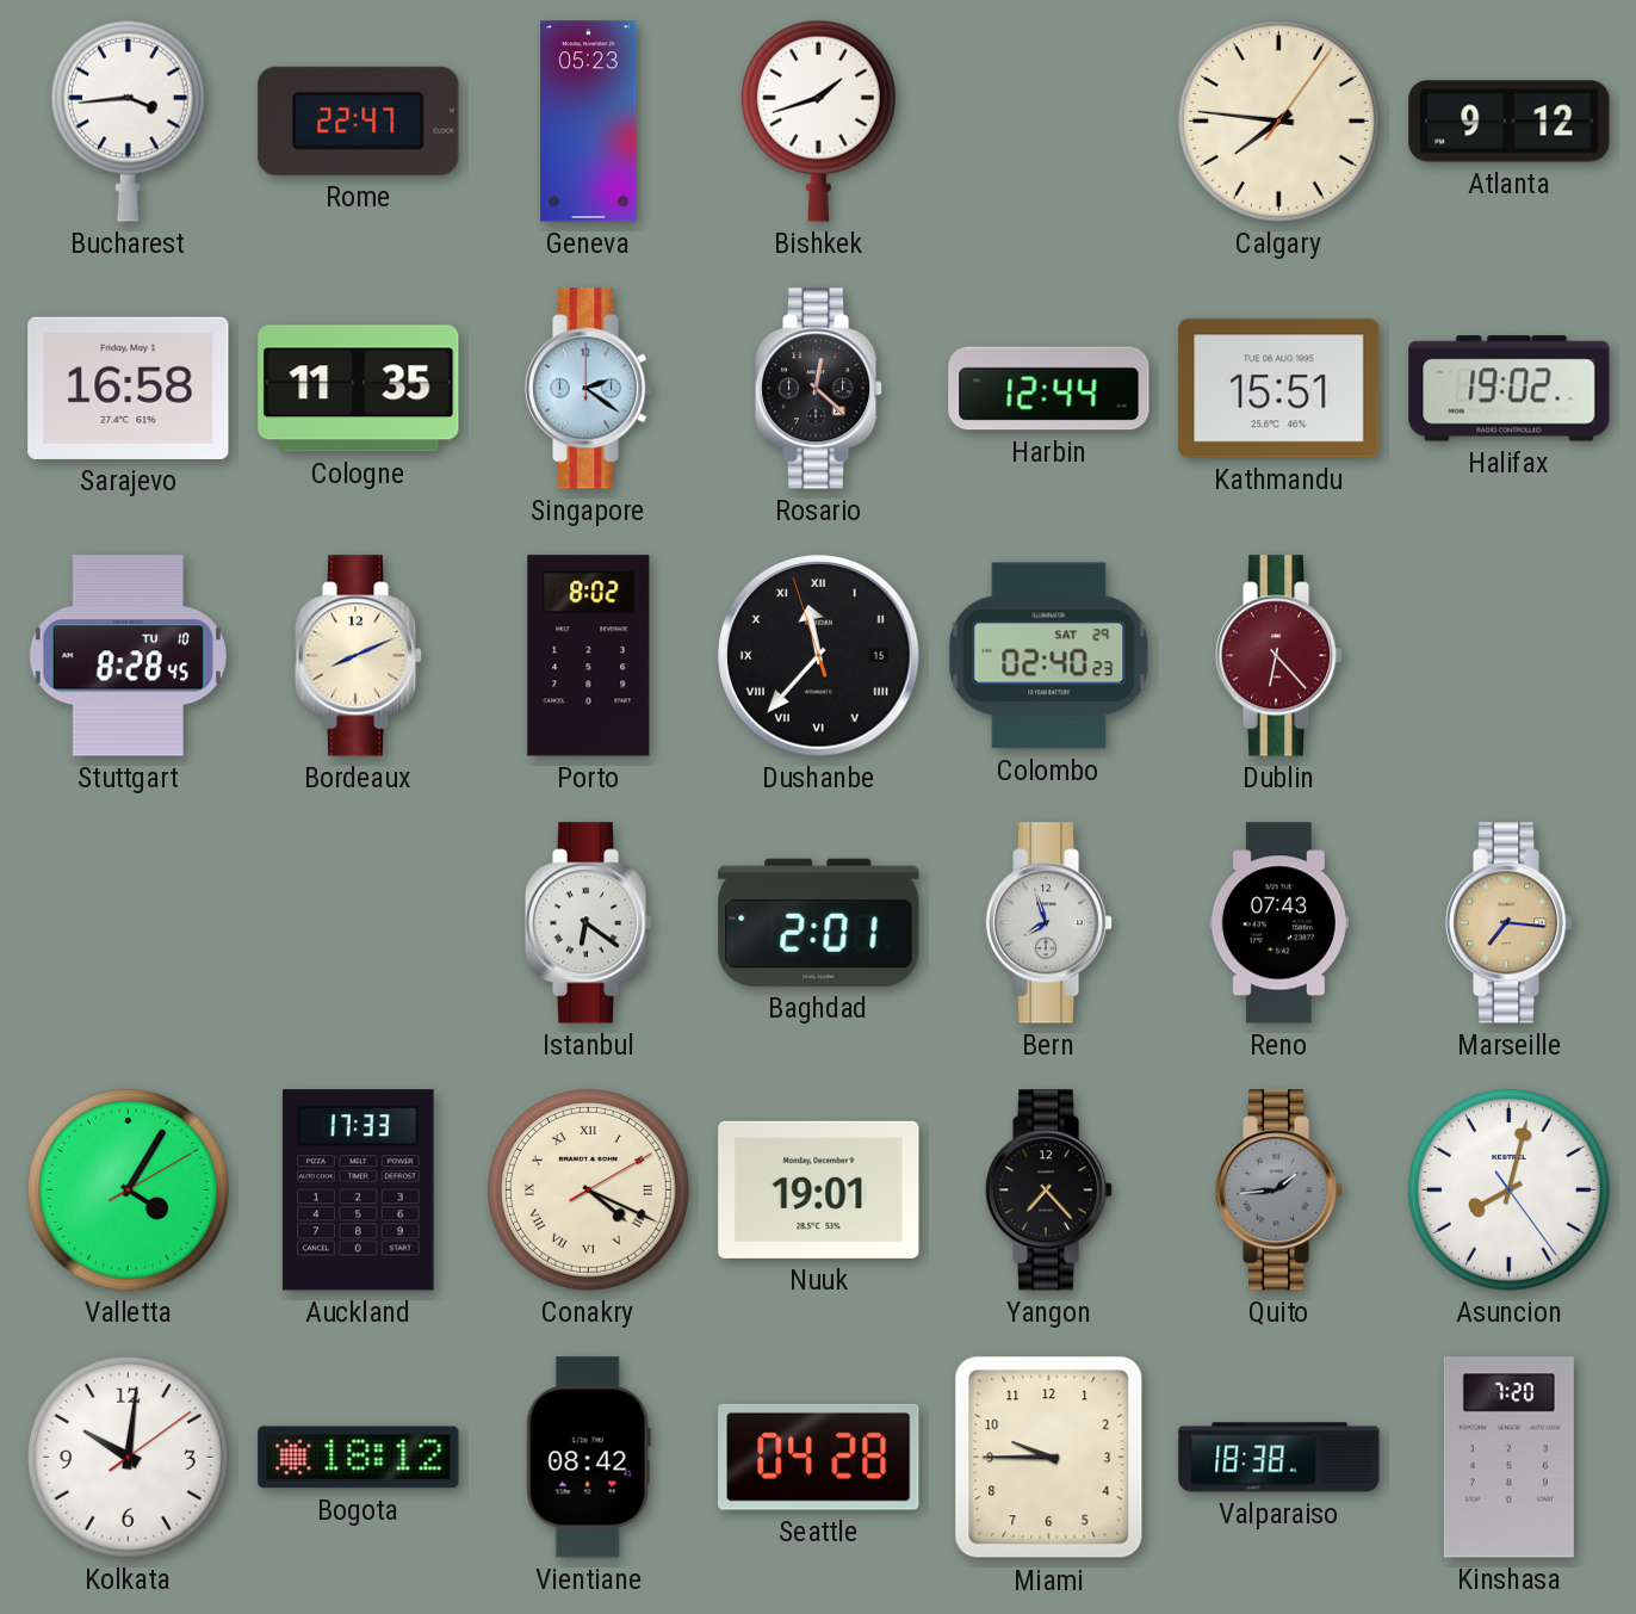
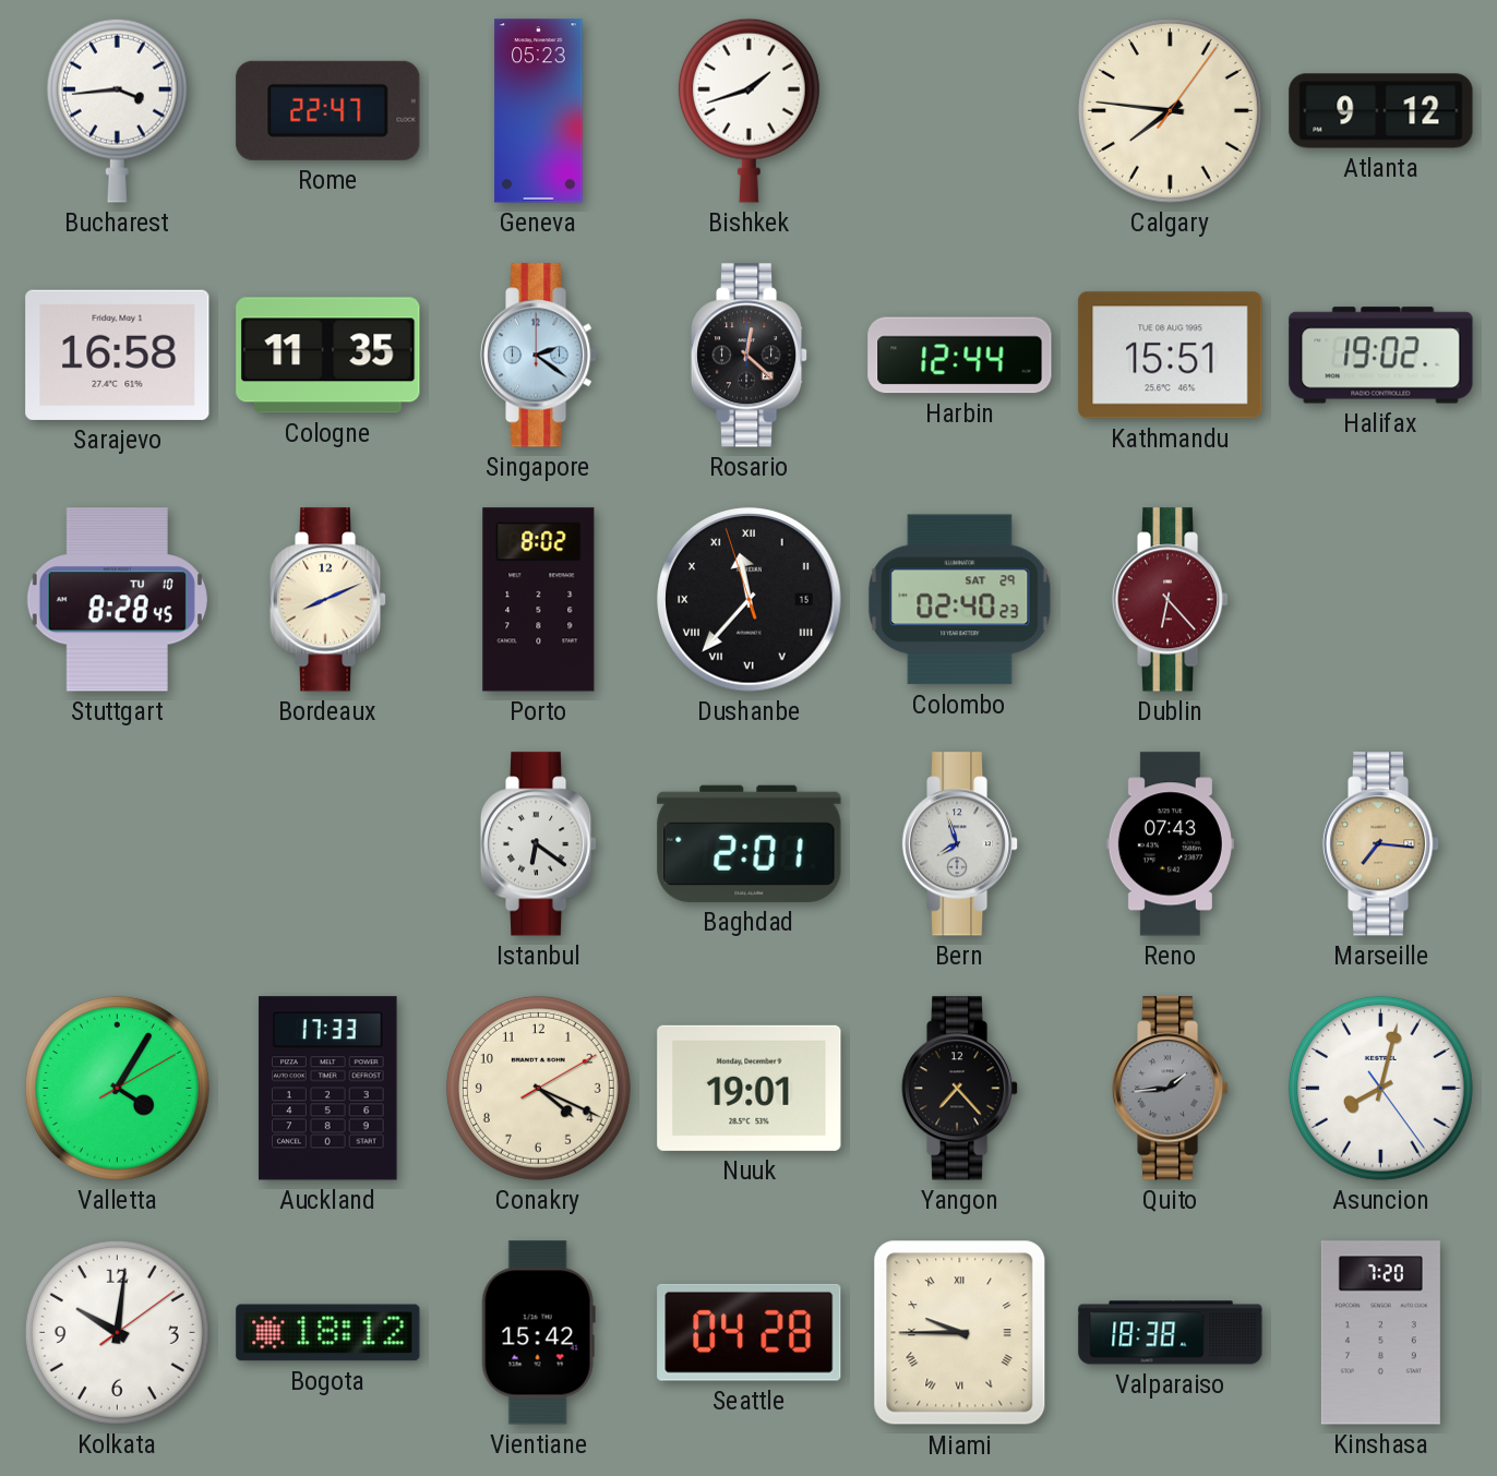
Conakry numerals: Roman -> Arabic (538, 1088)
Vientiane: 08:42 -> 15:42 (538, 1333)
Miami numerals: Arabic -> Roman (960, 1333)
